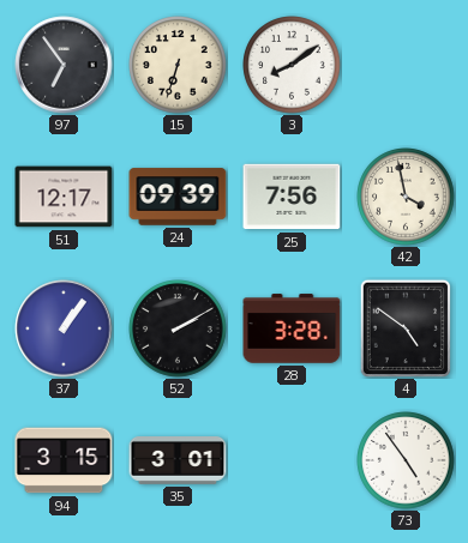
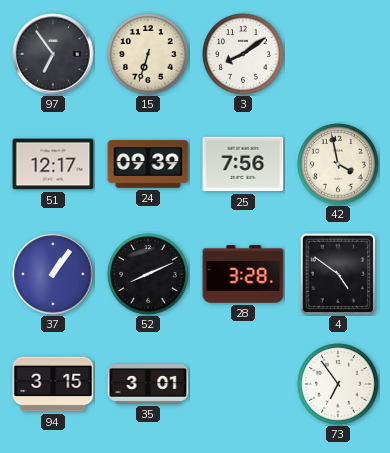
52: 2:10 -> 8:11 (148, 274)
73: 4:54 -> 6:54 (338, 384)
